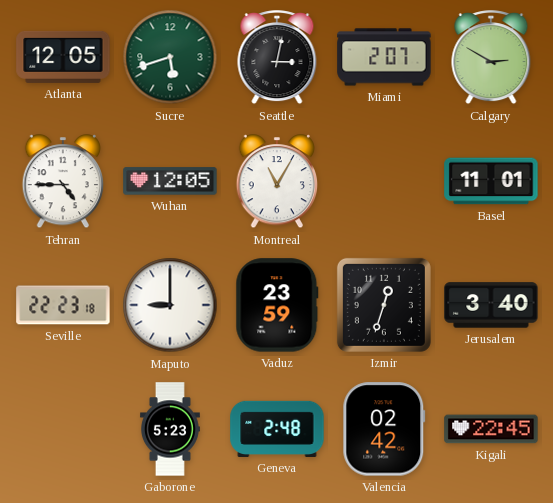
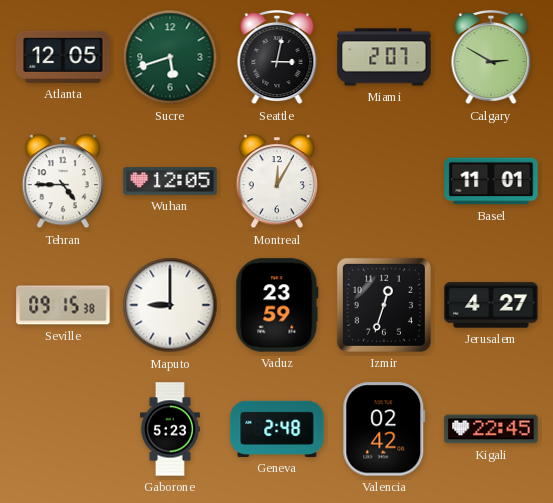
Montreal: 11:05 -> 12:05 (277, 182)
Seville: 22:23 -> 09:15 (63, 305)
Jerusalem: 3:40 -> 4:27 (491, 305)
